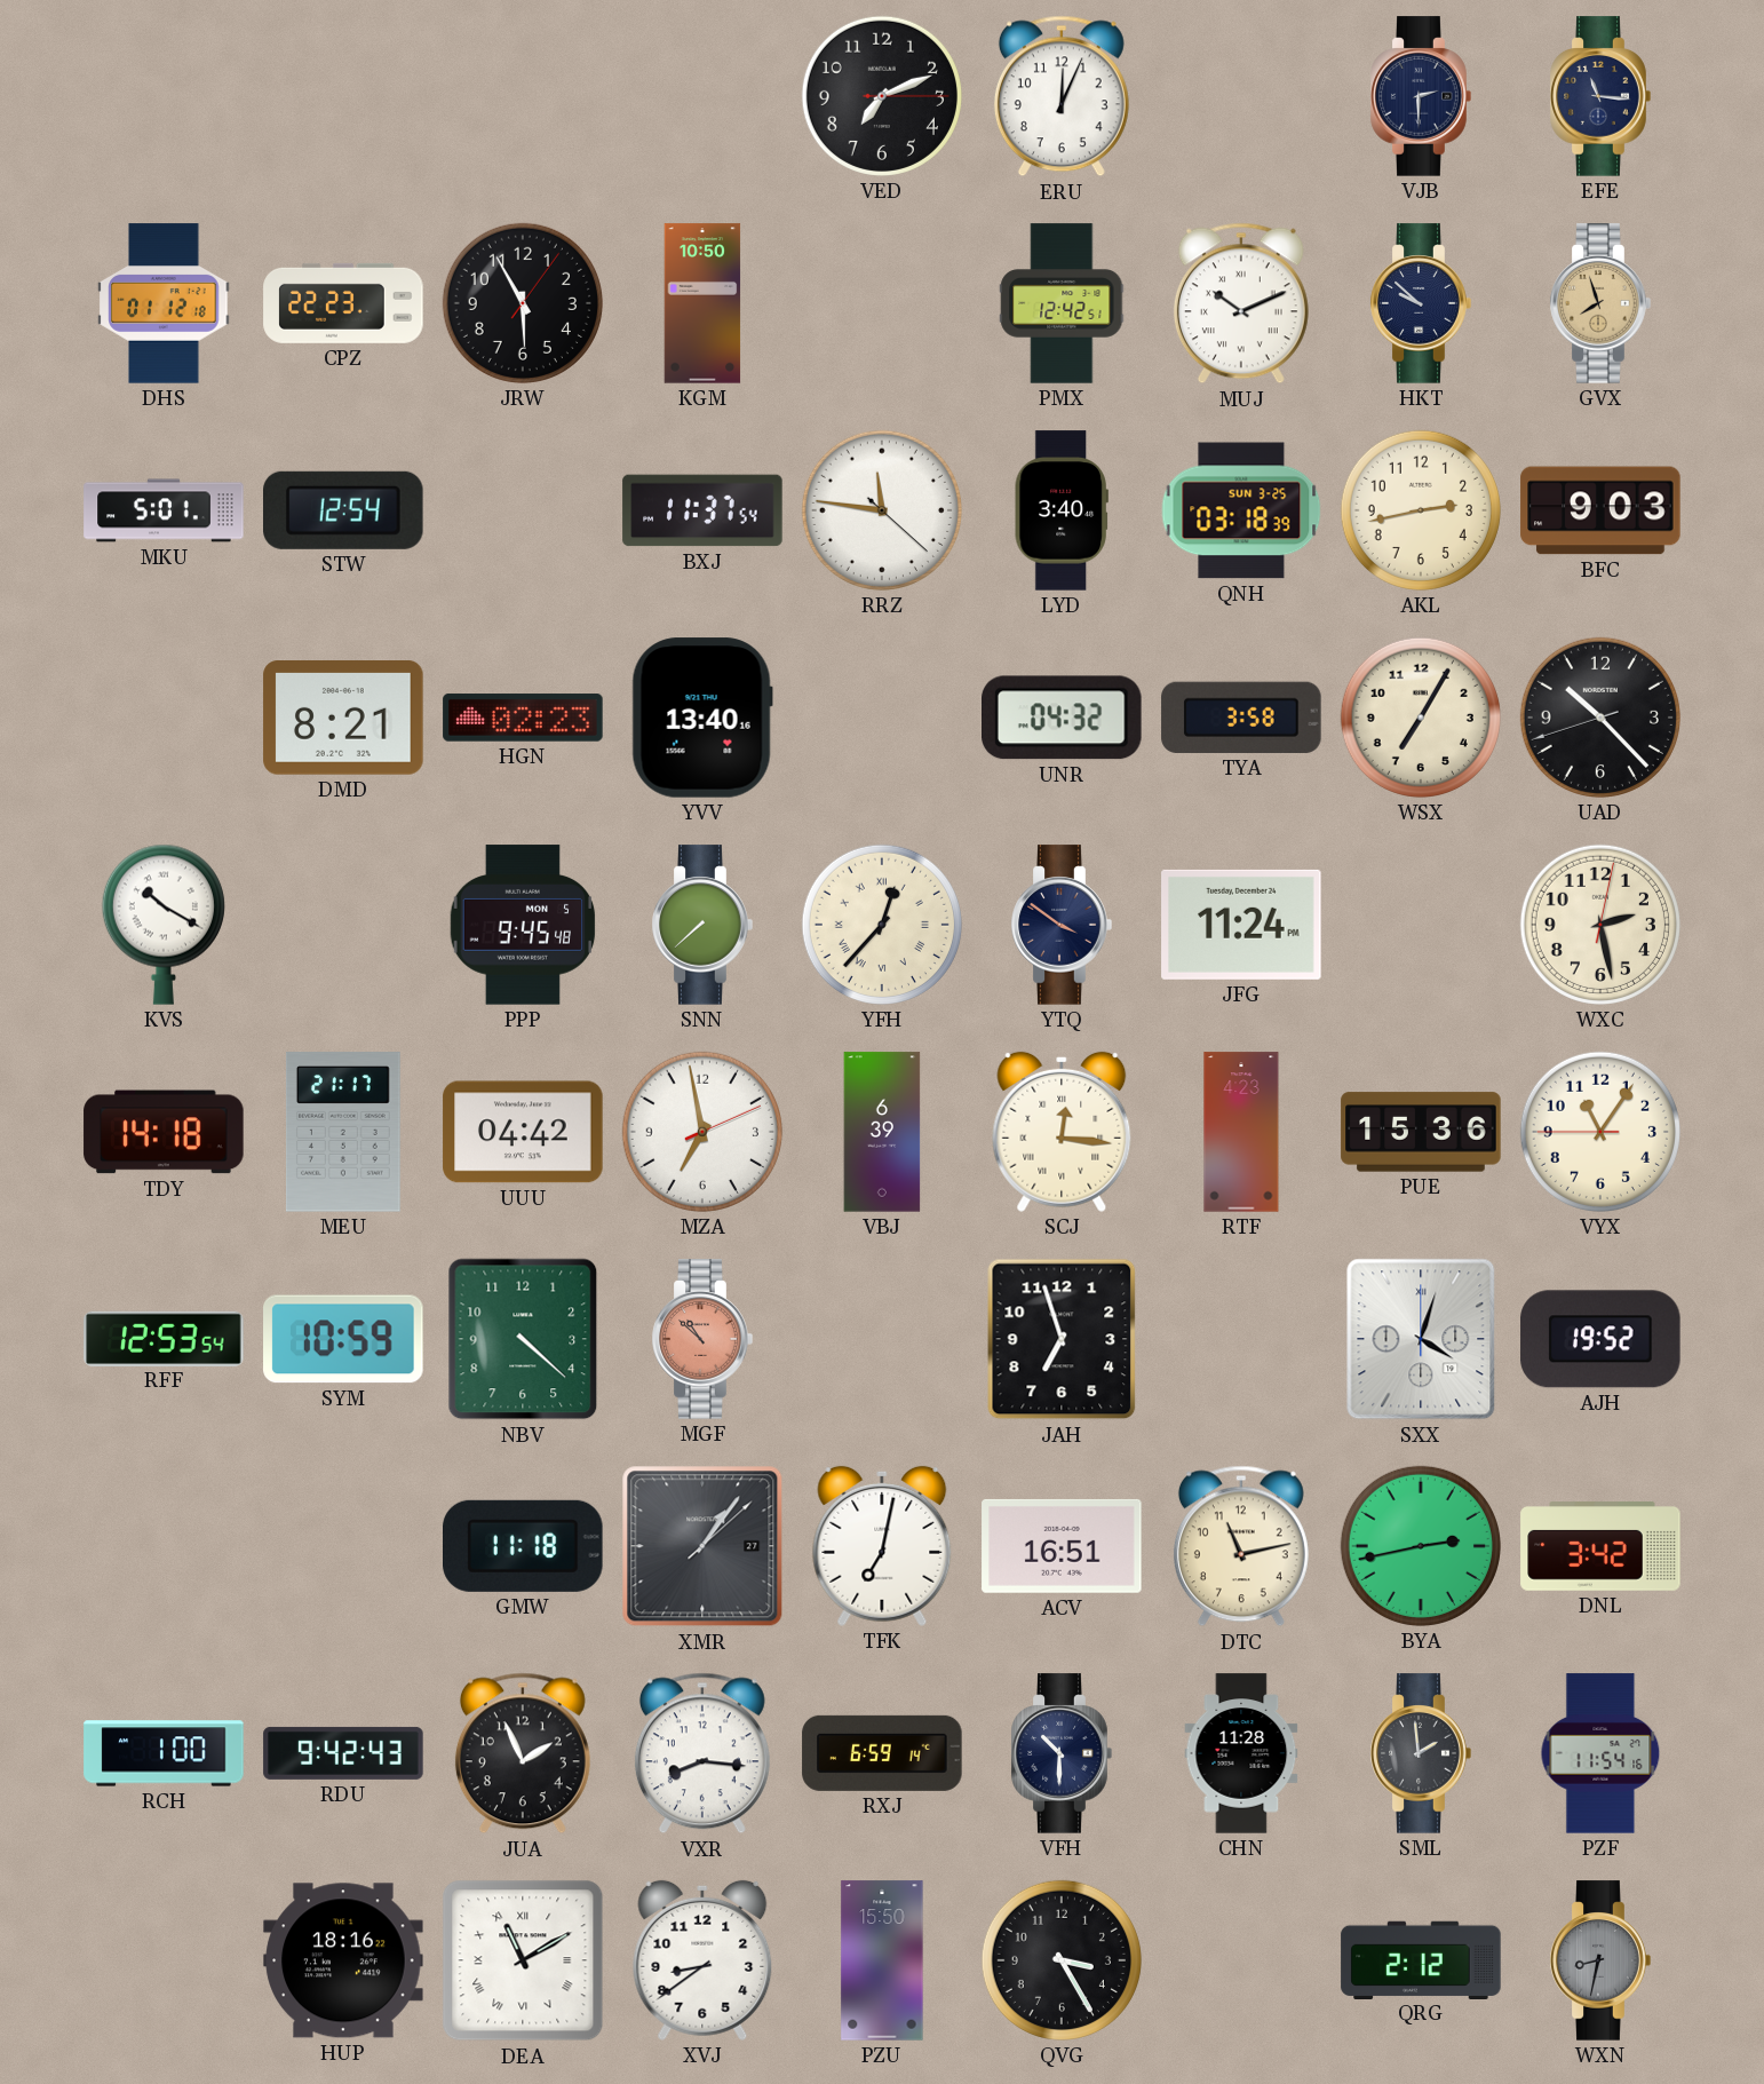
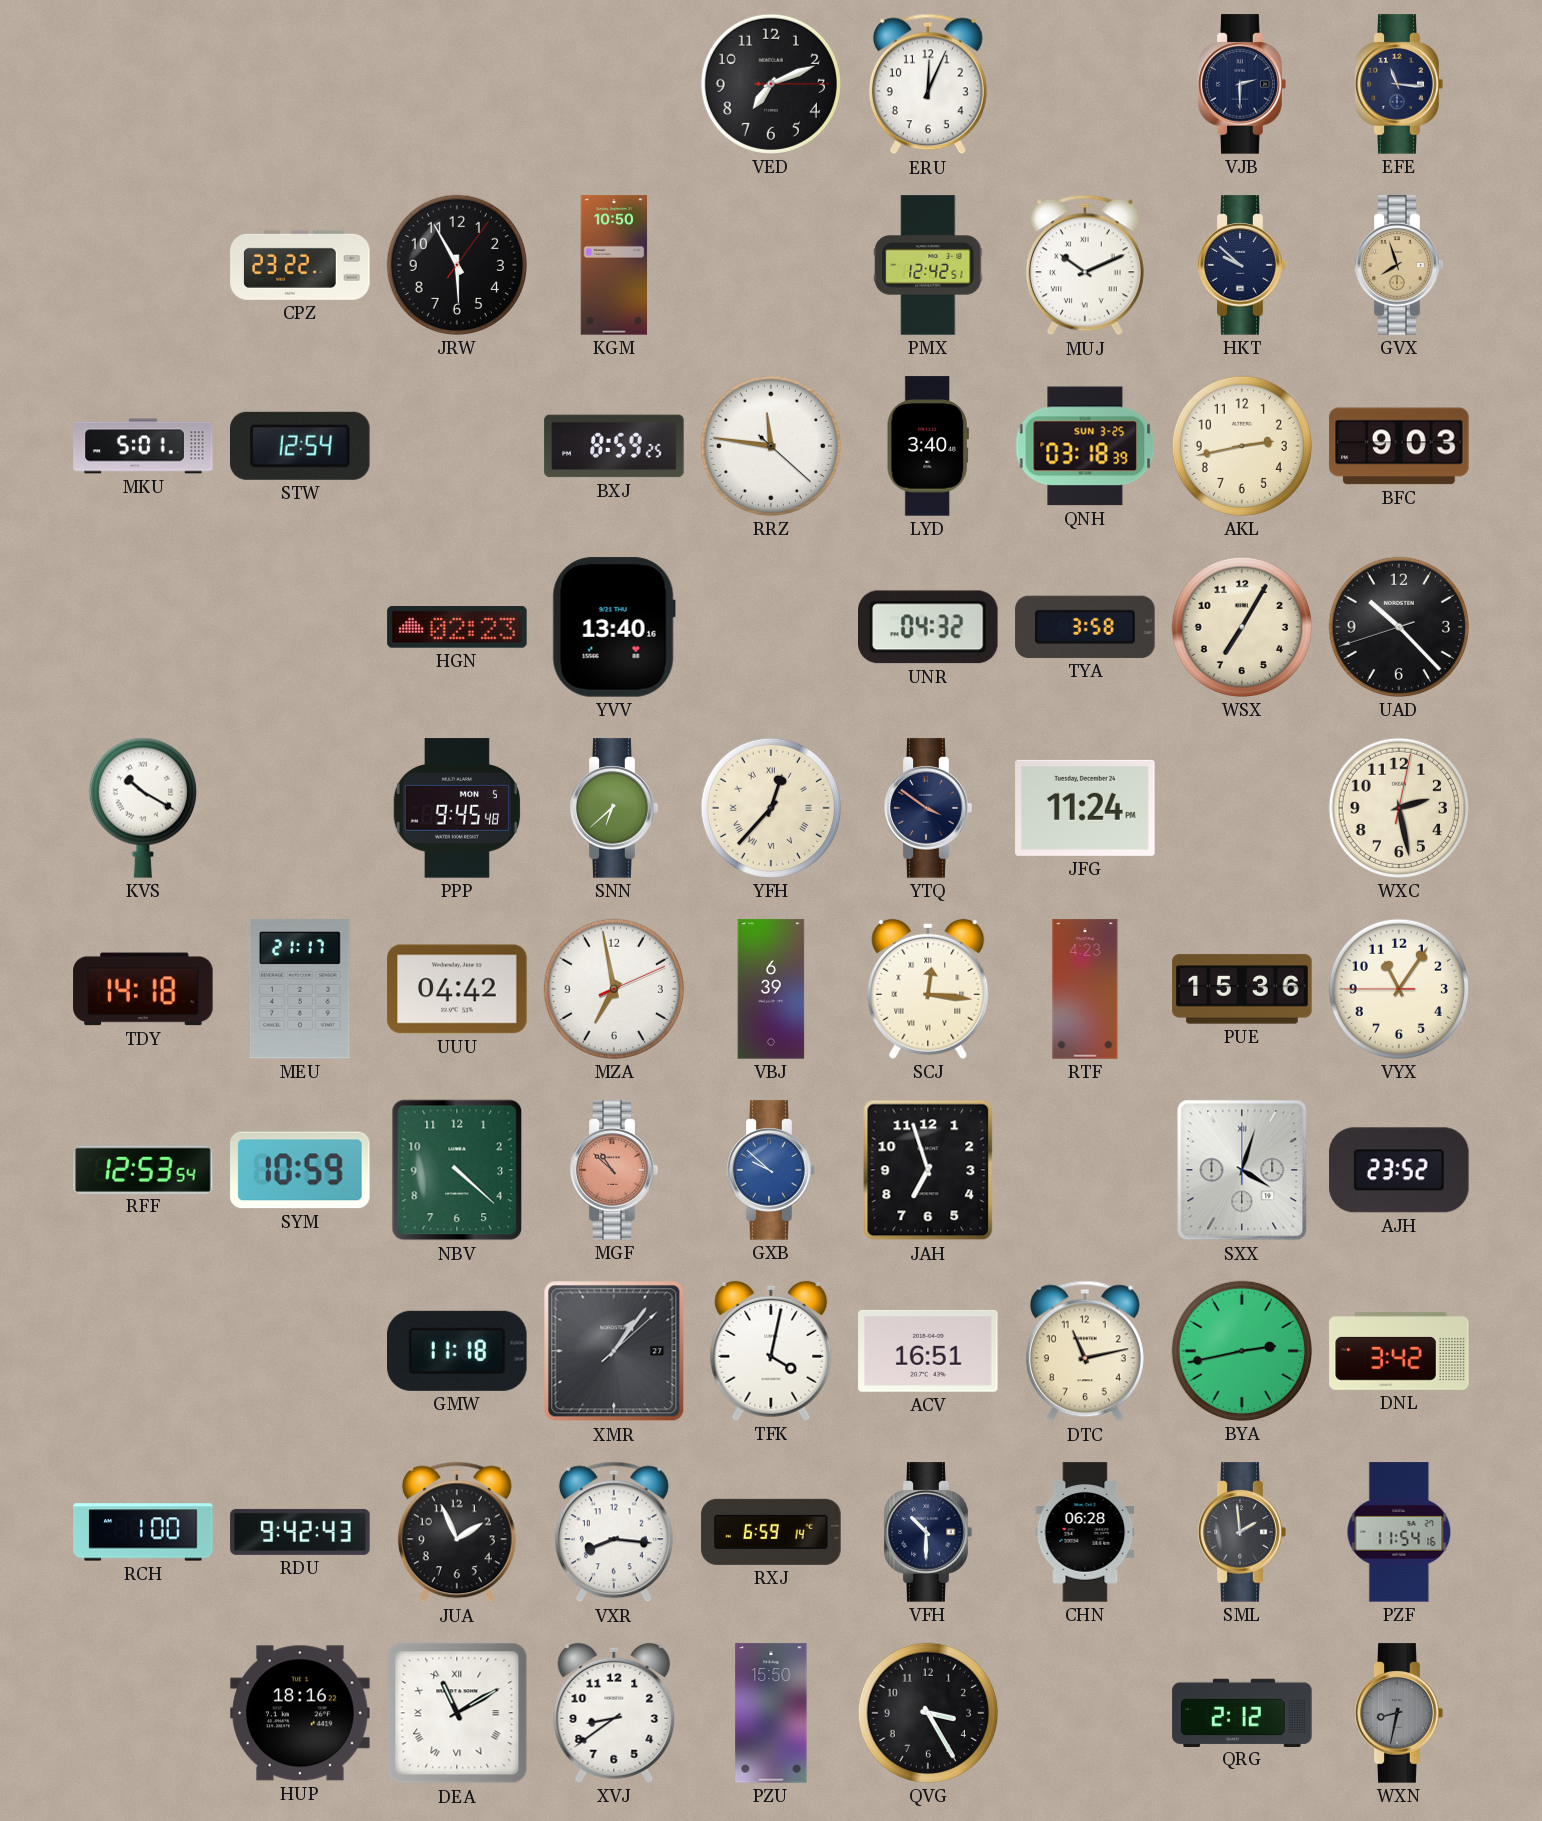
DHS: 01:12 -> none (164, 303)
CPZ: 22:23 -> 23:22 (300, 265)
BXJ: 11:37 -> 8:59 (614, 446)
DMD: 8:21 -> none (343, 718)
SNN: 7:38 -> 6:38 (614, 808)
GXB: none -> 9:52 (771, 1170)
AJH: 19:52 -> 23:52 (1399, 1170)
TFK: 7:02 -> 4:02 (771, 1351)
CHN: 11:28 -> 06:28 (1085, 1532)
